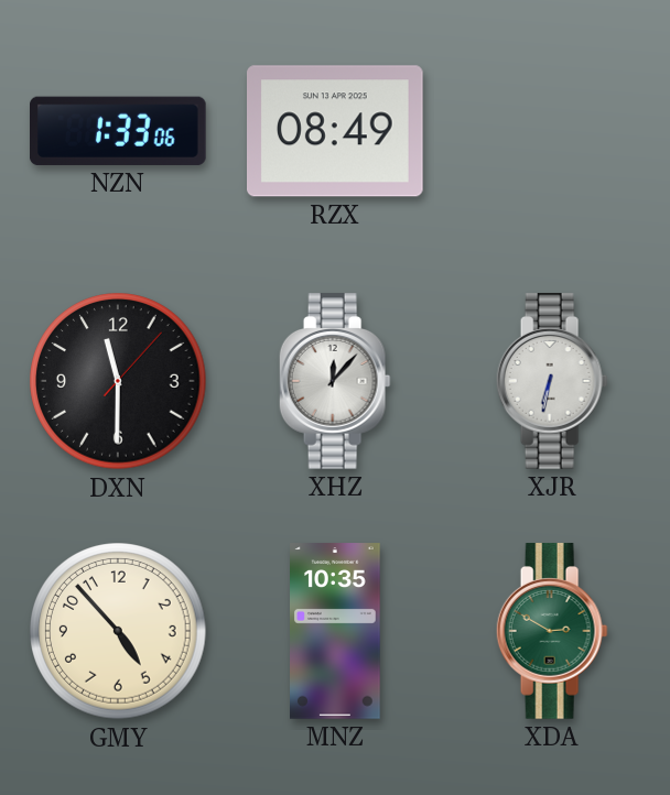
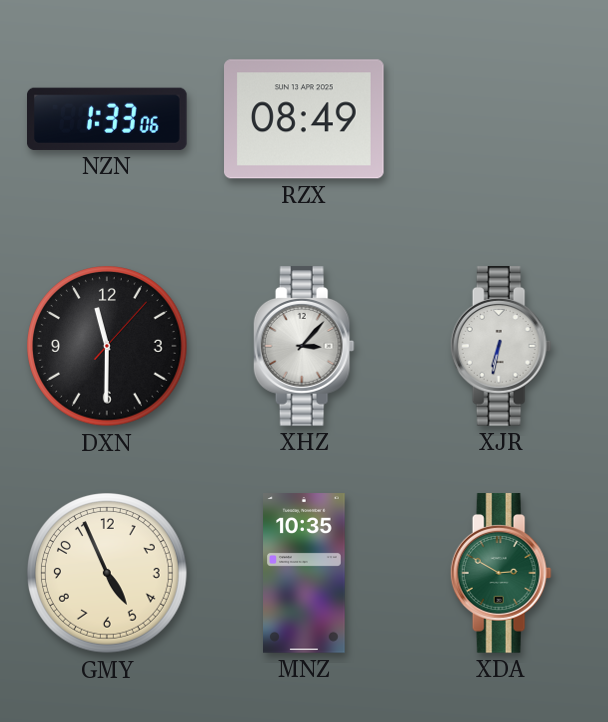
XHZ: 12:07 -> 3:07 (304, 346)
GMY: 4:53 -> 4:56 (107, 573)
